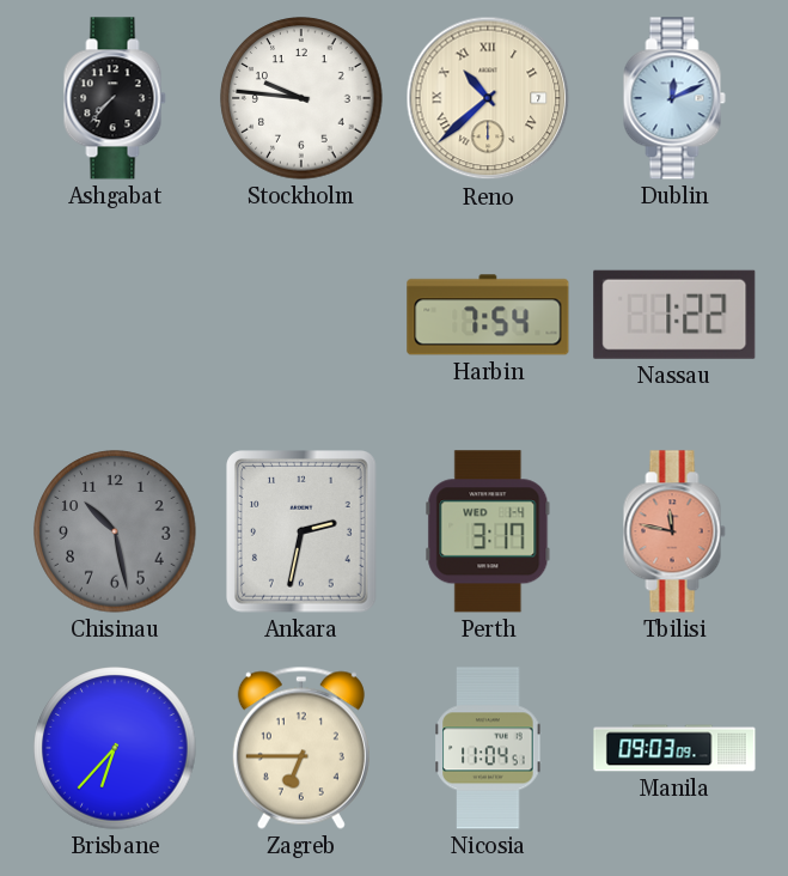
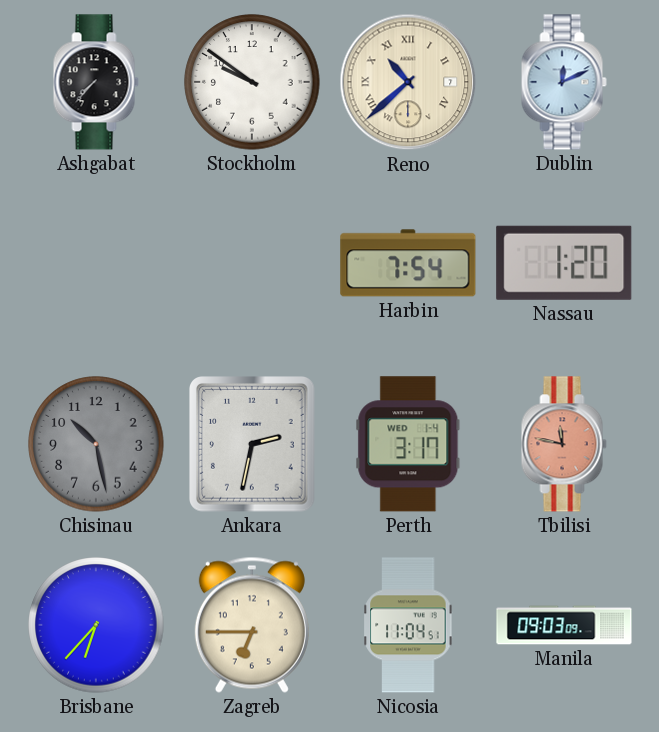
Stockholm: 9:46 -> 9:51 (252, 82)
Nassau: 1:22 -> 1:20 (564, 263)
